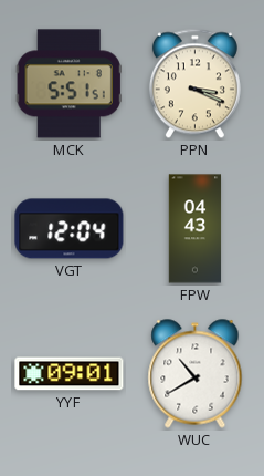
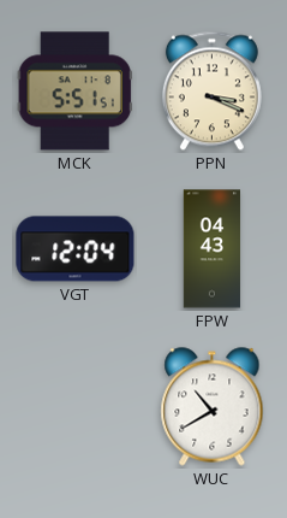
YYF: 09:01 -> none (70, 374)
